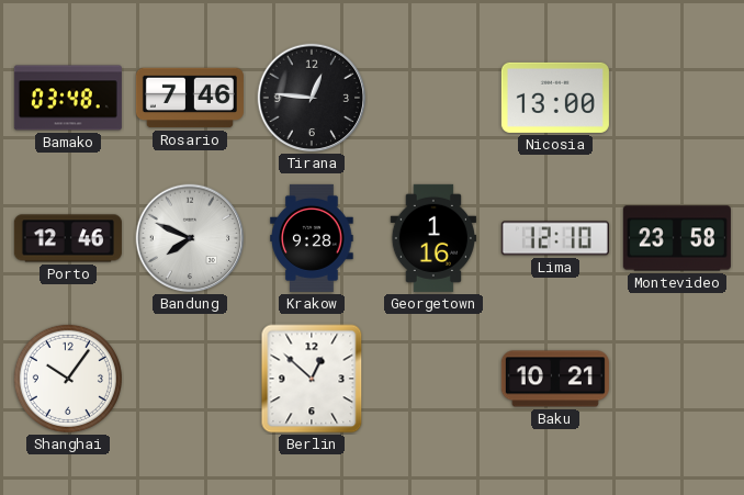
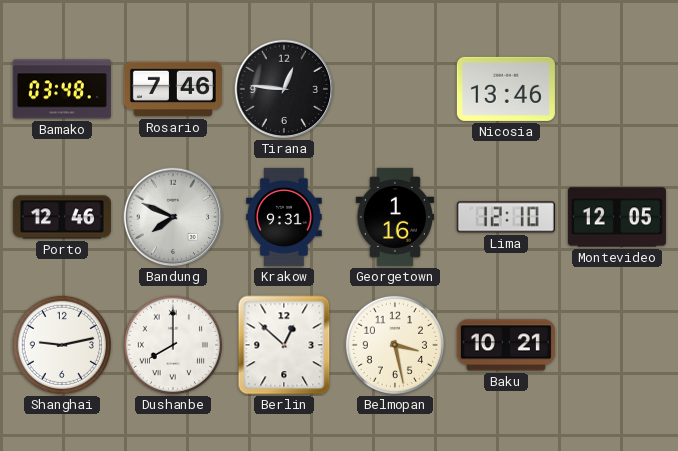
Nicosia: 13:00 -> 13:46 (506, 89)
Krakow: 9:28 -> 9:31 (284, 217)
Montevideo: 23:58 -> 12:05 (617, 217)
Shanghai: 10:06 -> 9:13 (62, 345)
Dushanbe: none -> 8:00 (173, 345)
Belmopan: none -> 3:28 (395, 345)
